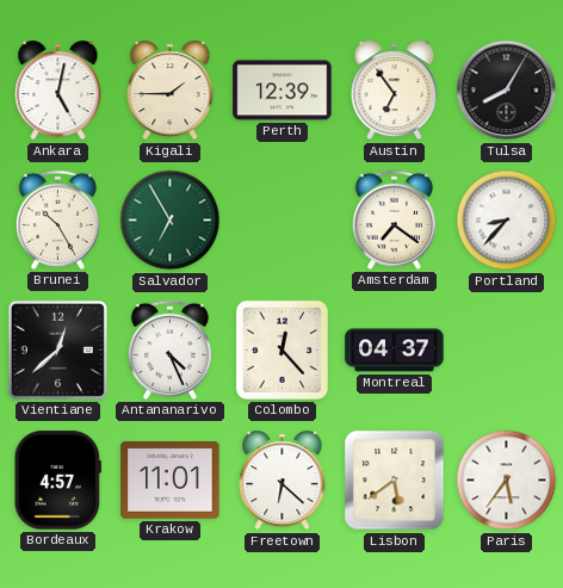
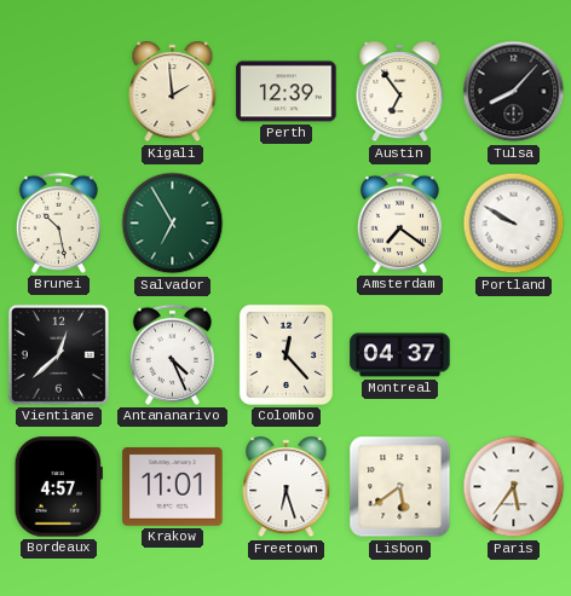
Ankara: 5:02 -> none (58, 91)
Kigali: 1:45 -> 1:59 (173, 92)
Tulsa: 8:05 -> 8:07 (514, 92)
Brunei: 10:25 -> 10:28 (58, 222)
Portland: 8:37 -> 9:50 (514, 224)
Freetown: 6:22 -> 6:27 (287, 487)
